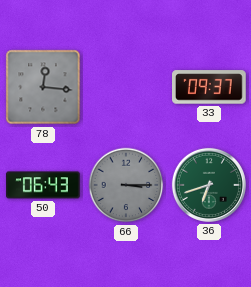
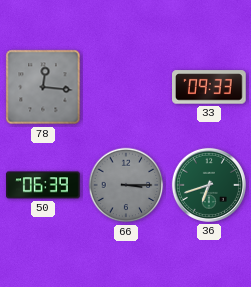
33: 09:37 -> 09:33 (210, 87)
50: 06:43 -> 06:39 (43, 185)
